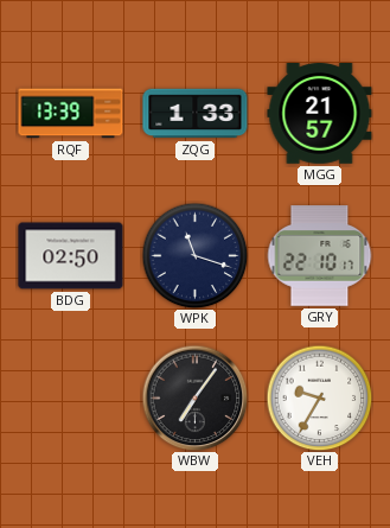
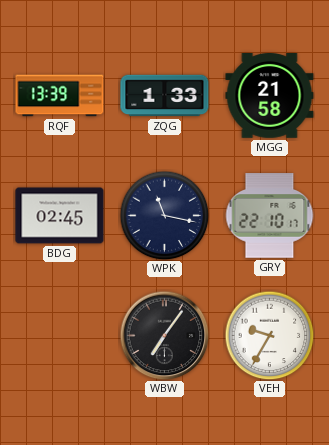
MGG: 21:57 -> 21:58 (270, 96)
BDG: 02:50 -> 02:45 (60, 216)
WPK: 11:18 -> 11:17 (164, 215)
